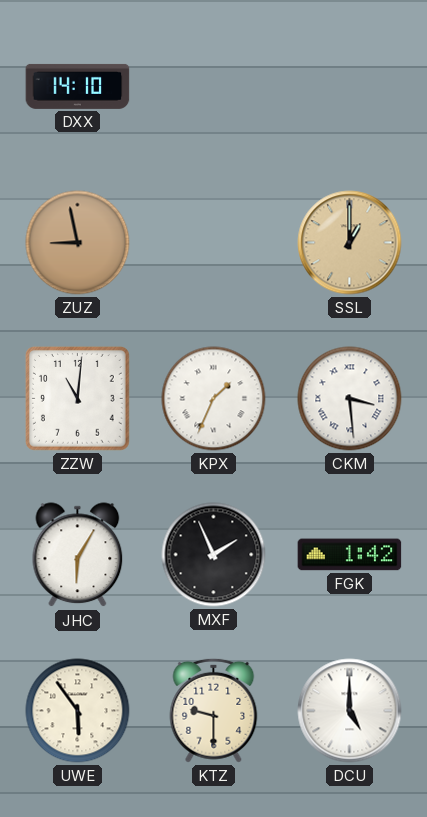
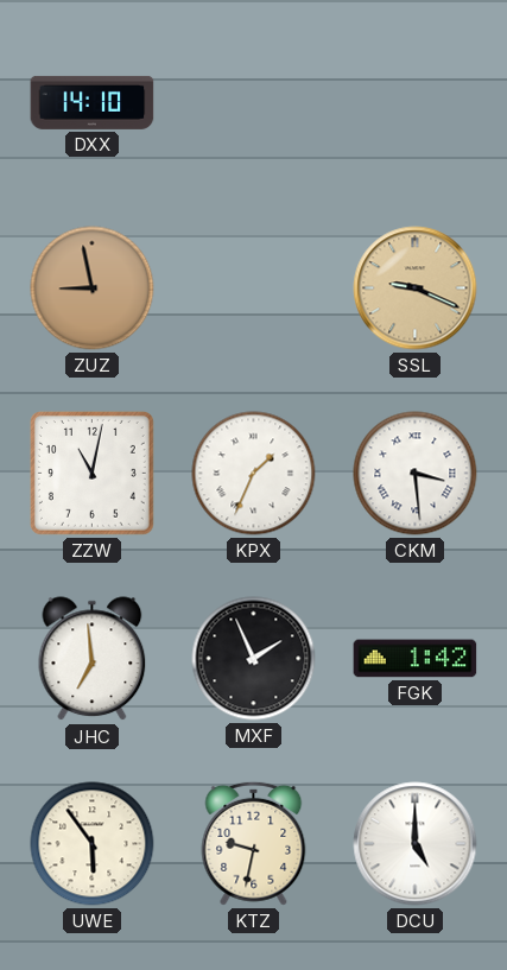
SSL: 1:00 -> 9:19 (416, 289)
ZZW: 11:01 -> 11:02 (91, 473)
JHC: 6:05 -> 6:59 (93, 659)
KTZ: 9:30 -> 9:32 (254, 843)
